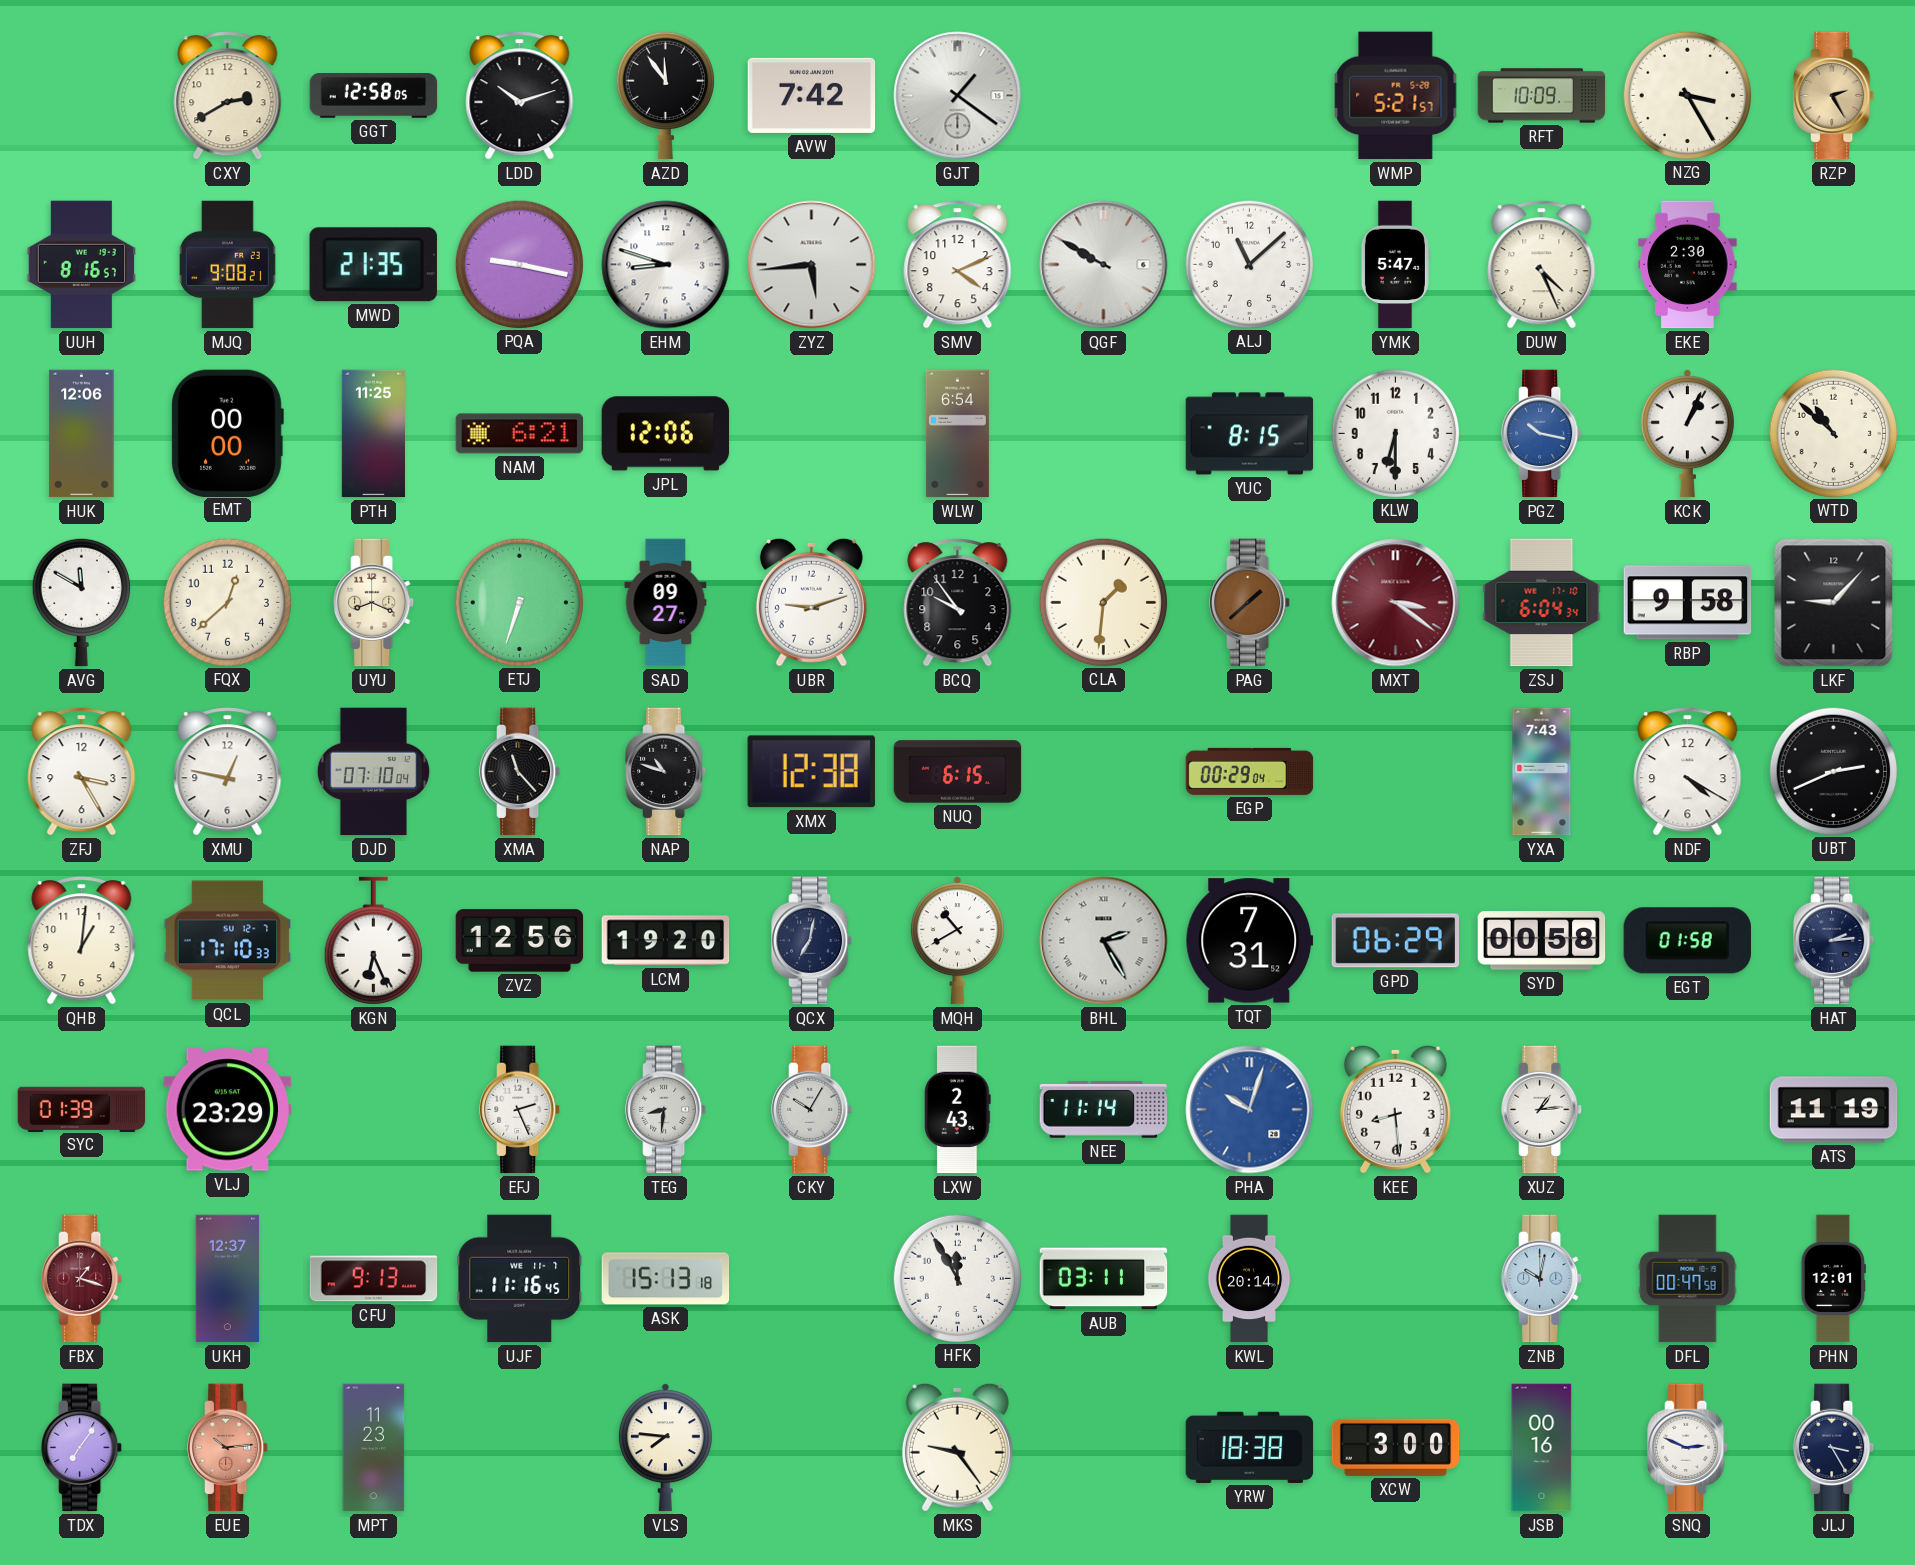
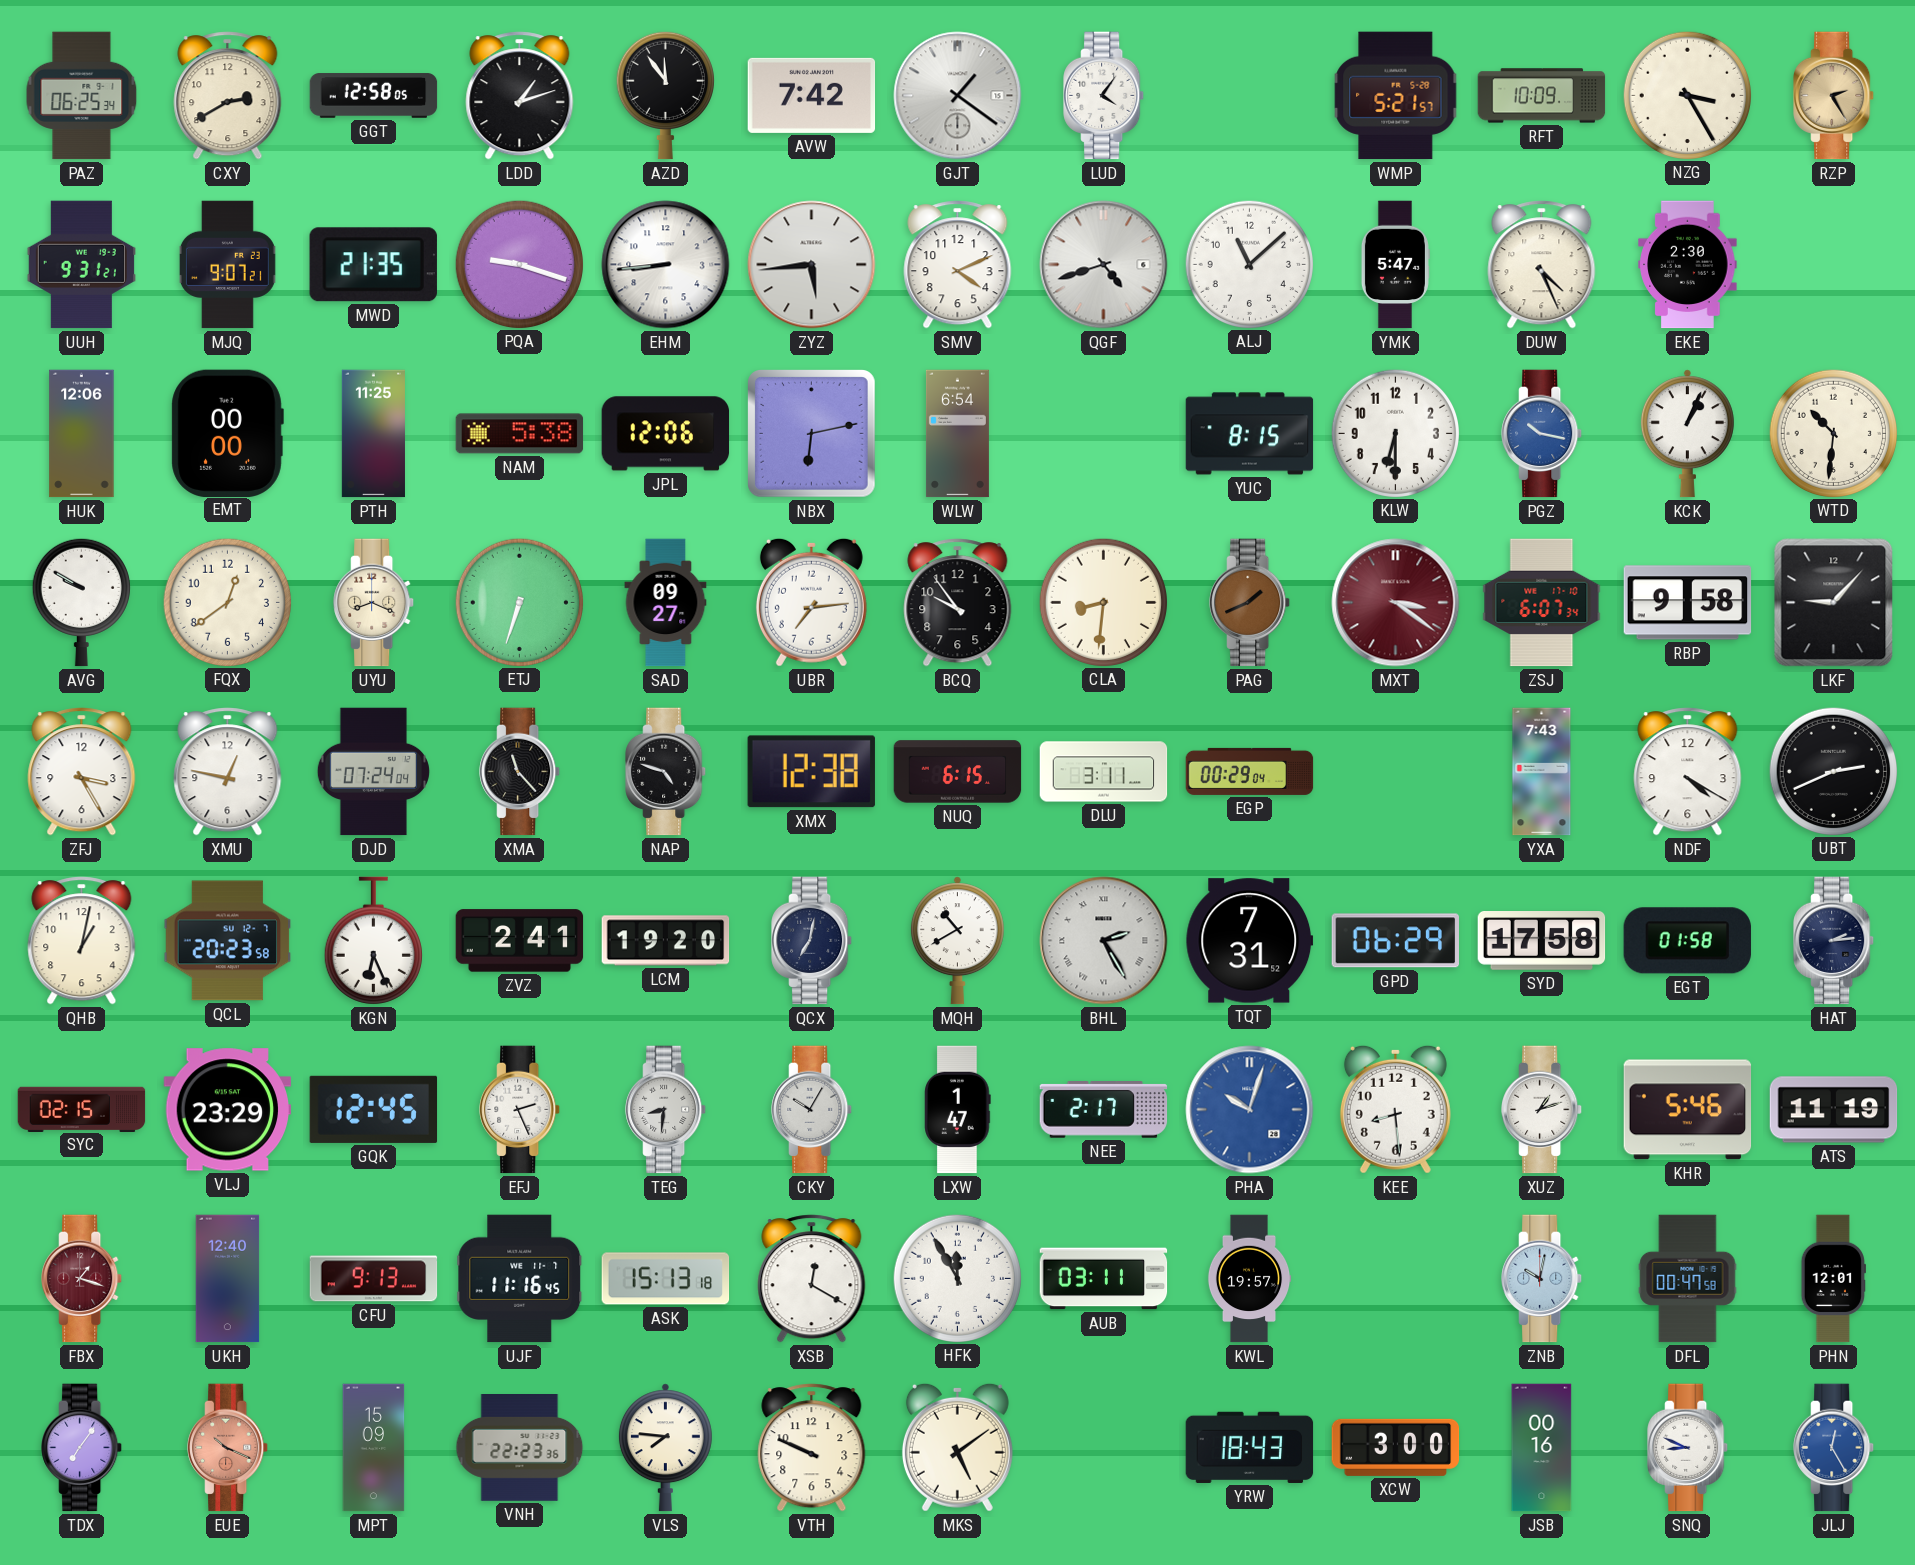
PAZ: none -> 06:25 (82, 96)
LDD: 10:12 -> 1:12 (520, 96)
LUD: none -> 4:06 (1104, 96)
UUH: 8:16 -> 9:31 (81, 265)
MJQ: 9:08 -> 9:07 (227, 265)
PQA: 9:17 -> 9:18 (519, 264)
EHM: 8:48 -> 8:44 (666, 265)
QGF: 9:50 -> 4:42 (1104, 265)
NAM: 6:21 -> 5:38 (520, 434)
NBX: none -> 6:13 (812, 434)
WTD: 10:52 -> 10:31 (1833, 433)
AVG: 11:50 -> 9:50 (81, 602)
FQX: 12:38 -> 12:39 (227, 602)
UBR: 9:12 -> 7:14 (811, 602)
CLA: 1:31 -> 8:31 (1103, 602)
PAG: 1:38 -> 1:41 (1250, 603)
ZSJ: 6:04 -> 6:07 (1542, 603)
DJD: 07:10 -> 07:24 (373, 772)
NAP: 10:48 -> 4:48 (666, 772)
DLU: none -> 3:11 (1104, 772)
QHB: 1:01 -> 1:02 (82, 941)
QCL: 17:10 -> 20:23 (228, 941)
ZVZ: 12:56 -> 2:41 (520, 941)
SYD: 00:58 -> 17:58 (1542, 941)
SYC: 01:39 -> 02:15 (82, 1109)
GQK: none -> 12:45 (374, 1109)
LXW: 2:43 -> 1:47 (958, 1110)
NEE: 11:14 -> 2:17 (1104, 1110)
XUZ: 1:14 -> 1:12 (1542, 1110)
KHR: none -> 5:46 (1688, 1110)
UKH: 12:37 -> 12:40 (228, 1279)
XSB: none -> 12:20 (812, 1279)
KWL: 20:14 -> 19:57 (1249, 1279)
EUE: 10:14 -> 10:19 (228, 1448)
MPT: 11:23 -> 15:09 (374, 1448)
VNH: none -> 22:23 (520, 1448)
VTH: none -> 9:49 (812, 1448)
MKS: 9:24 -> 5:09 (957, 1447)
YRW: 18:38 -> 18:43 (1250, 1447)
SNQ: 2:49 -> 8:49 (1688, 1448)
JLJ: 3:25 -> 12:25 (1834, 1448)
JLJ dial: navy -> blue (1834, 1448)
